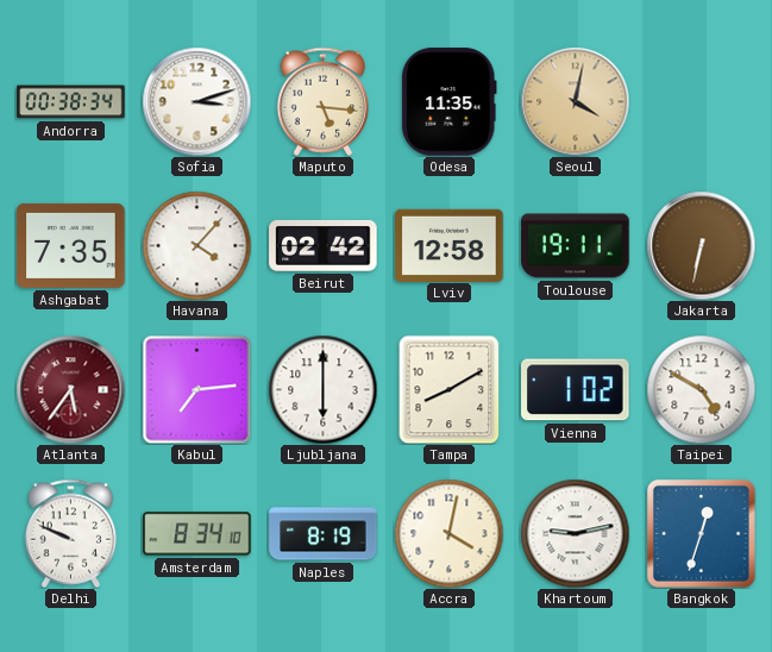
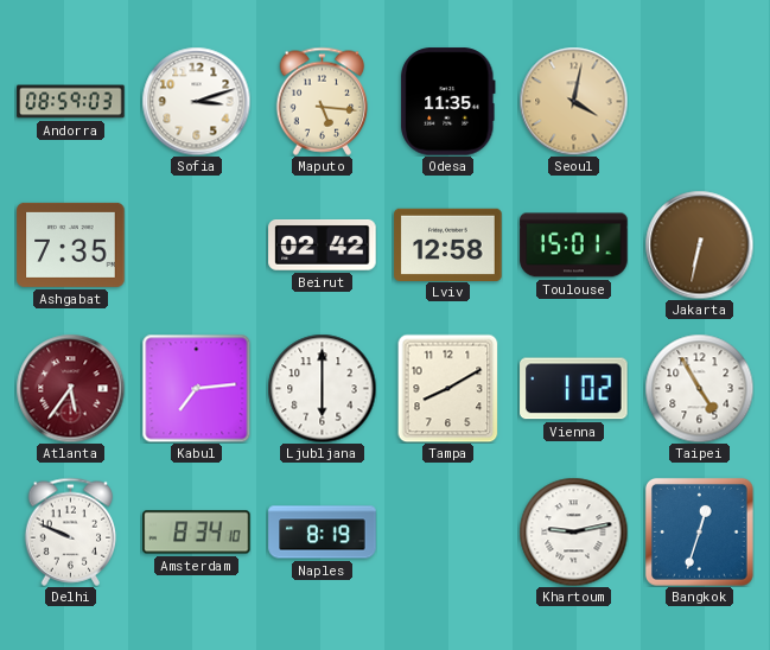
Andorra: 00:38 -> 08:59 (71, 102)
Havana: 4:07 -> none (196, 245)
Toulouse: 19:11 -> 15:01 (574, 246)
Taipei: 4:50 -> 4:55 (699, 388)
Accra: 4:02 -> none (448, 533)
